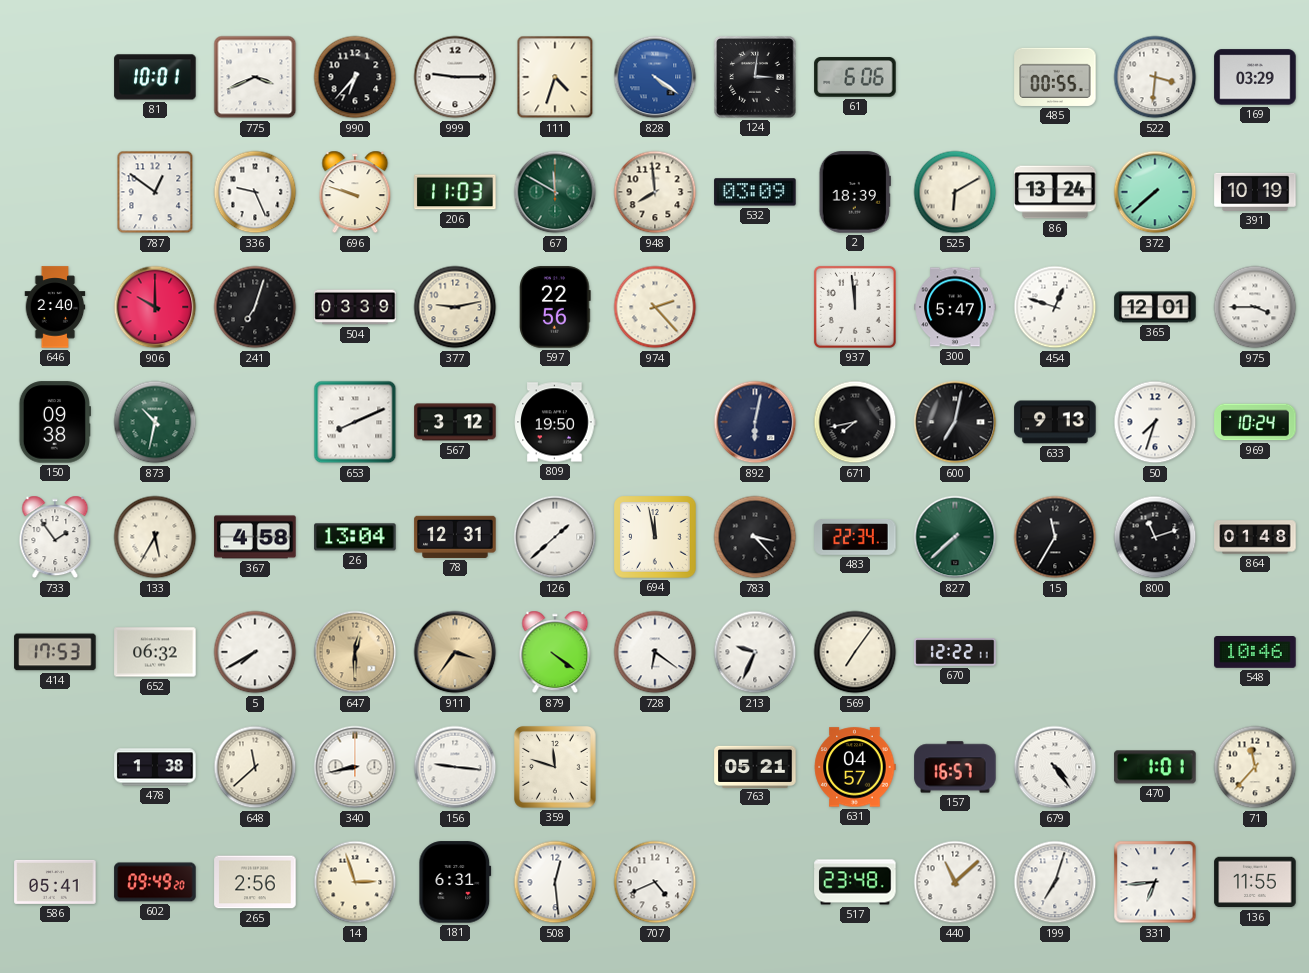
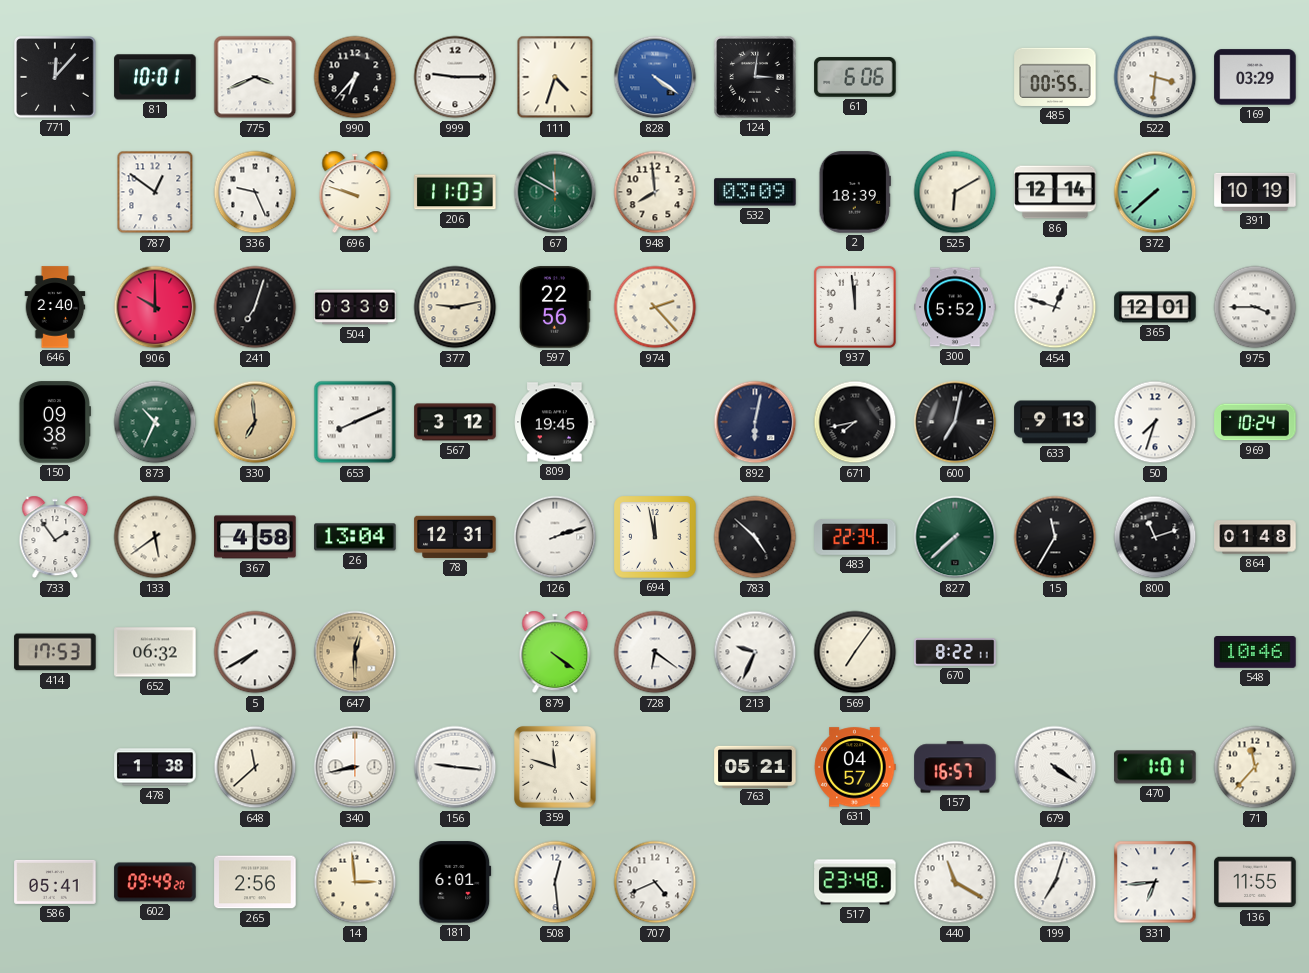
771: none -> 12:07 (56, 78)
86: 13:24 -> 12:14 (1055, 192)
300: 5:47 -> 5:52 (955, 307)
873: 10:32 -> 10:34 (155, 422)
330: none -> 6:59 (255, 422)
809: 19:50 -> 19:45 (555, 422)
133: 5:35 -> 5:39 (155, 537)
126: 1:38 -> 2:12 (555, 537)
783: 3:23 -> 4:52 (755, 537)
911: 3:36 -> none (455, 652)
670: 12:22 -> 8:22 (955, 652)
679: 4:24 -> 4:21 (1055, 767)
14: 2:57 -> 2:59 (355, 882)
181: 6:31 -> 6:01 (455, 882)
440: 11:08 -> 11:20 (955, 882)
